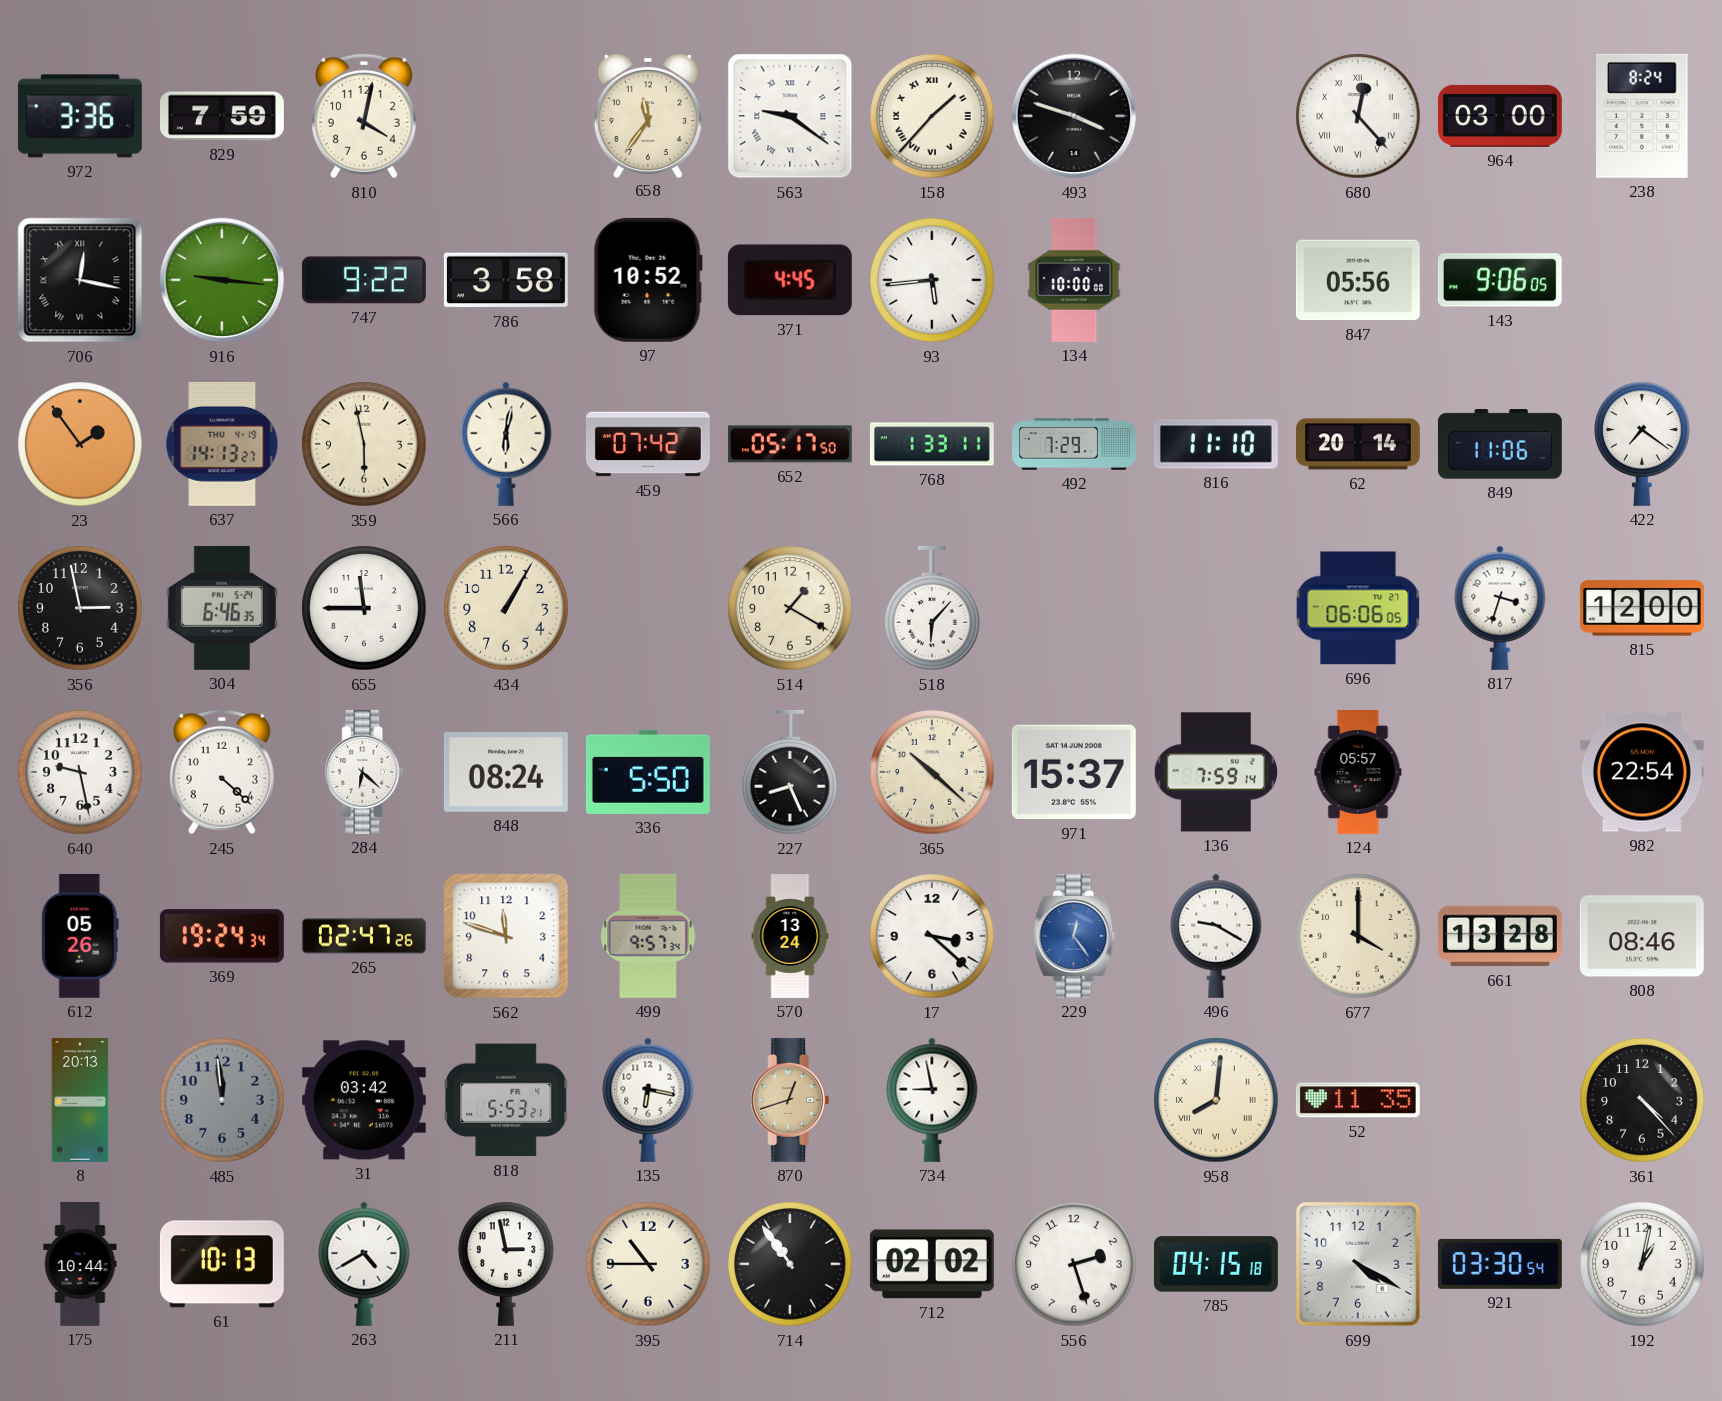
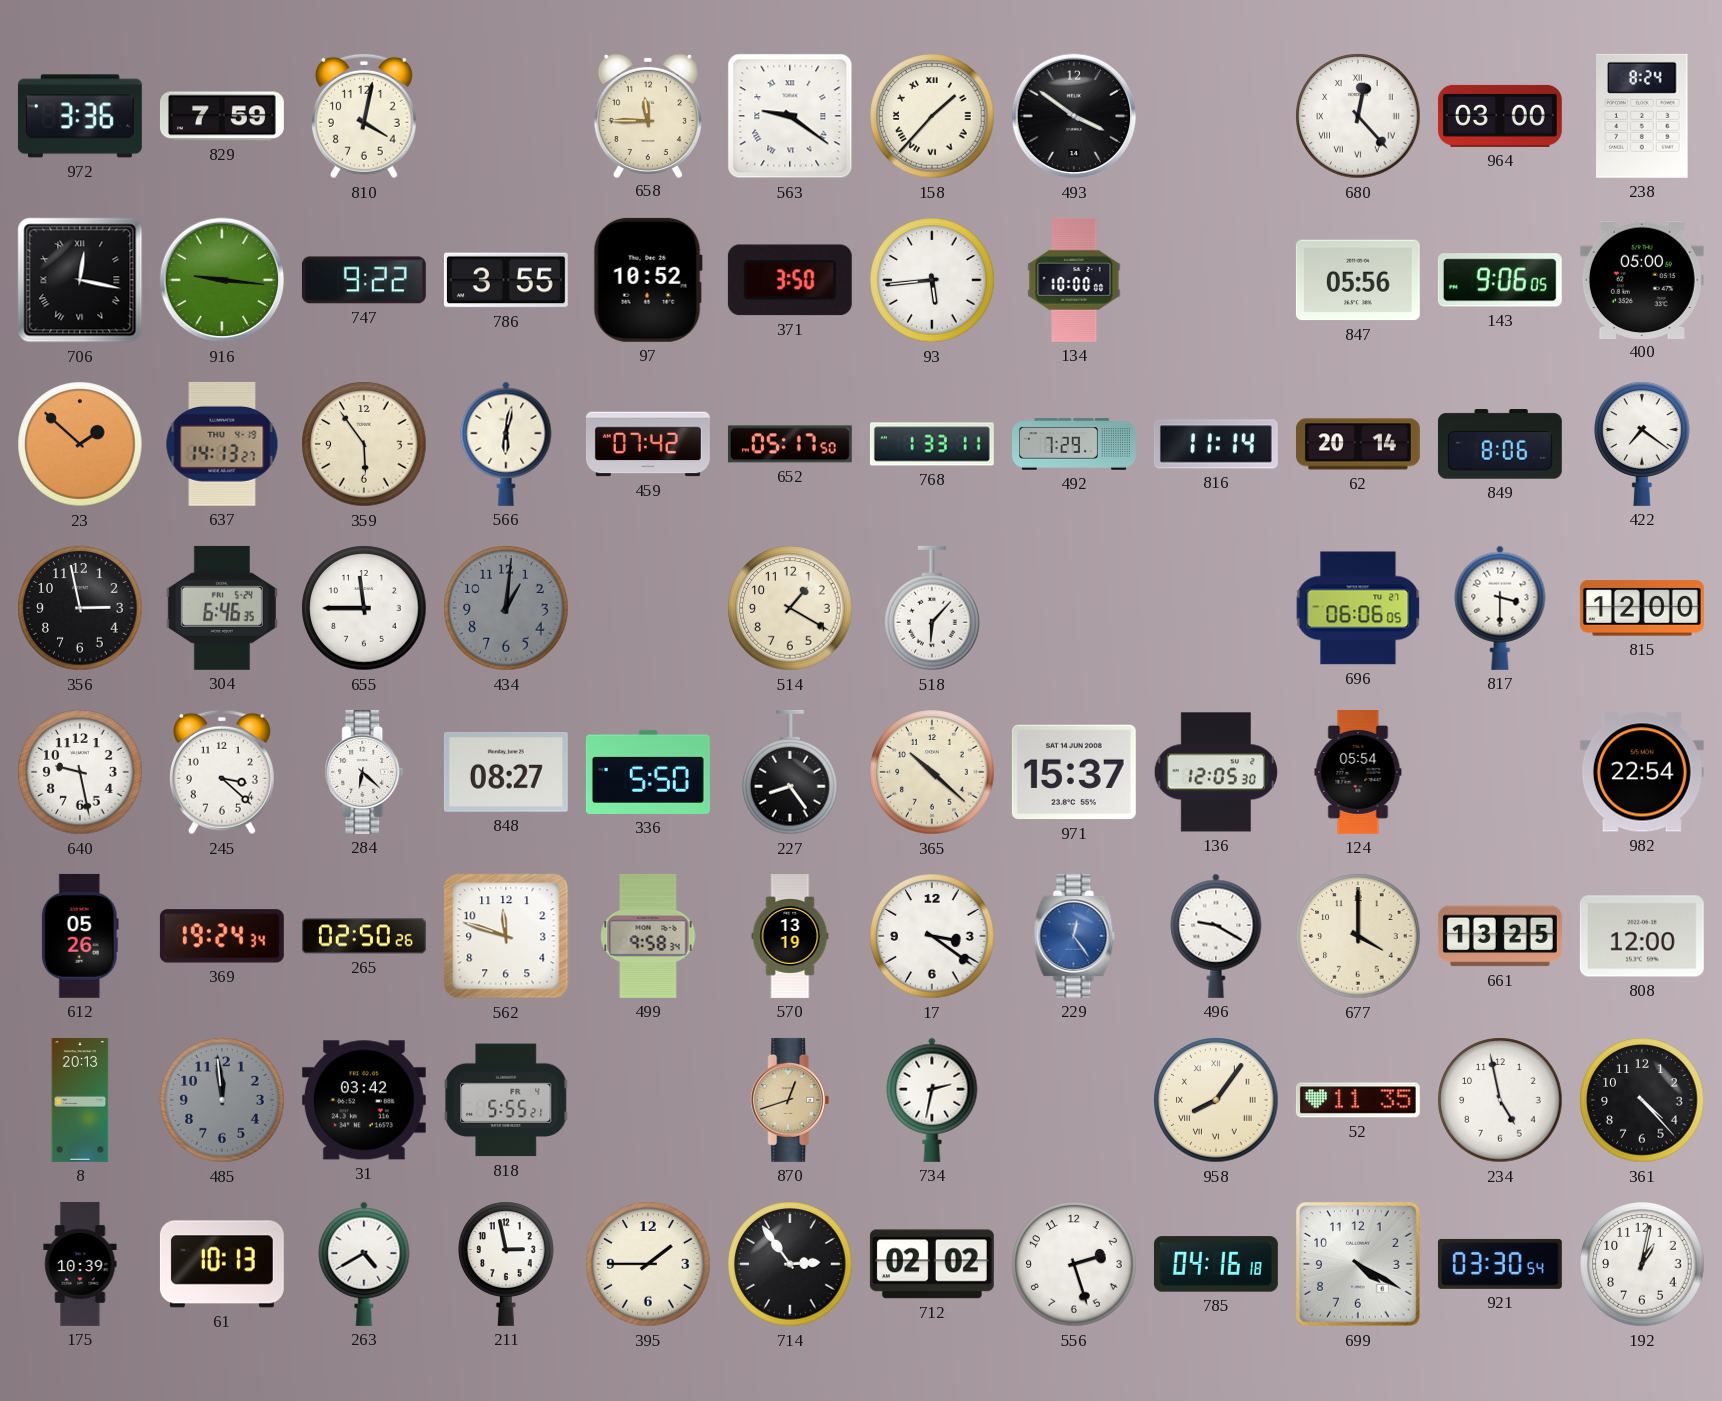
658: 11:36 -> 11:45 (648, 115)
493: 3:48 -> 3:51 (1074, 116)
786: 3:58 -> 3:55 (506, 280)
371: 4:45 -> 3:50 (790, 280)
400: none -> 05:00 (1642, 279)
23: 1:54 -> 1:52 (80, 444)
359: 5:58 -> 5:54 (364, 444)
816: 11:10 -> 11:14 (1216, 444)
849: 11:06 -> 8:06 (1500, 444)
434: 1:05 -> 1:01 (506, 608)
434 dial: cream -> grey (506, 608)
817: 3:33 -> 3:30 (1500, 608)
245: 4:22 -> 3:22 (222, 772)
848: 08:24 -> 08:27 (506, 772)
227: 8:26 -> 8:24 (790, 772)
136: 7:59 -> 12:05 (1216, 772)
124: 05:57 -> 05:54 (1358, 772)
265: 02:47 -> 02:50 (364, 936)
499: 9:57 -> 9:58 (648, 936)
570: 13:24 -> 13:19 (790, 937)
17: 3:22 -> 3:21 (932, 936)
661: 13:28 -> 13:25 (1500, 936)
808: 08:46 -> 12:00 (1642, 936)
818: 5:53 -> 5:55 (506, 1100)
135: 6:17 -> none (648, 1100)
734: 8:58 -> 2:32 (932, 1100)
958: 8:01 -> 8:06 (1216, 1100)
234: none -> 4:58 (1500, 1100)
175: 10:44 -> 10:39 (80, 1264)
395: 10:45 -> 1:45 (648, 1264)
714: 10:54 -> 2:54 (790, 1264)
785: 04:15 -> 04:16 (1216, 1264)
